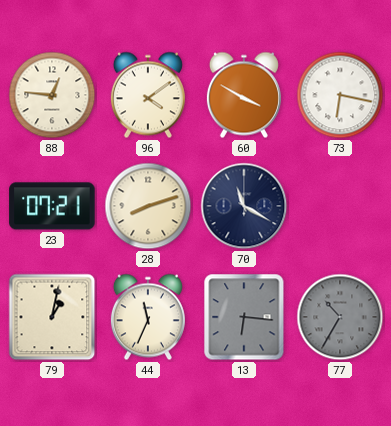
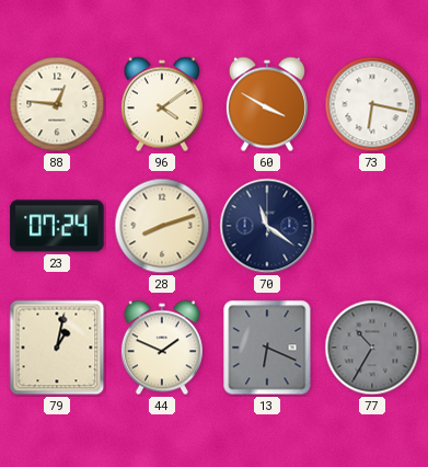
23: 07:21 -> 07:24 (57, 226)
70: 11:20 -> 11:21 (267, 226)
44: 11:34 -> 1:49 (162, 348)
13: 6:16 -> 6:19 (267, 348)
